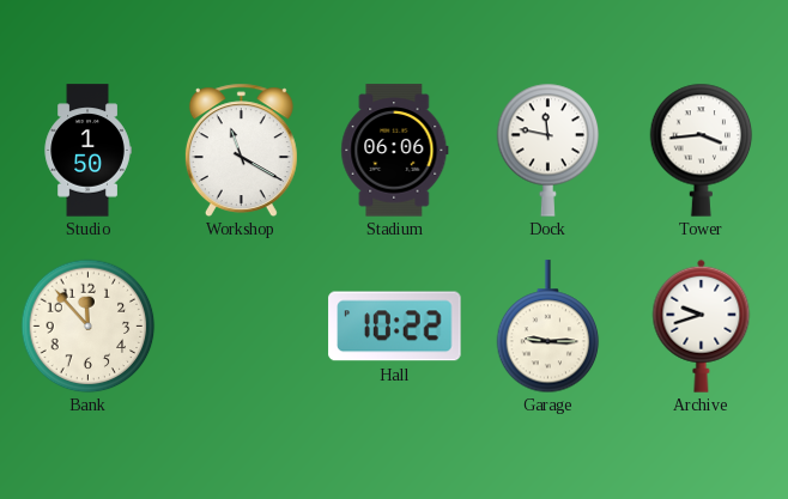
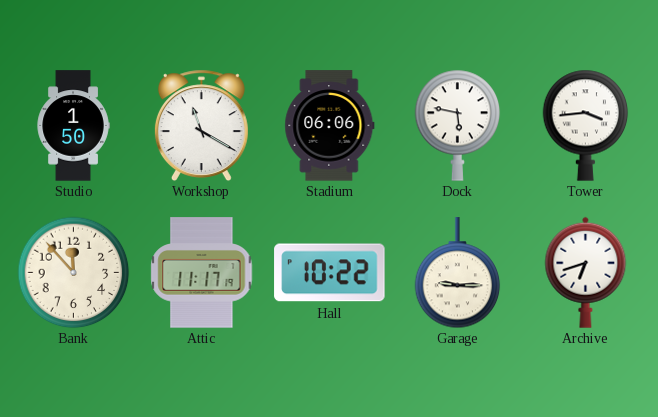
Dock: 11:47 -> 5:47 (458, 125)
Attic: none -> 11:17 (202, 273)
Archive: 9:42 -> 6:42 (586, 272)
